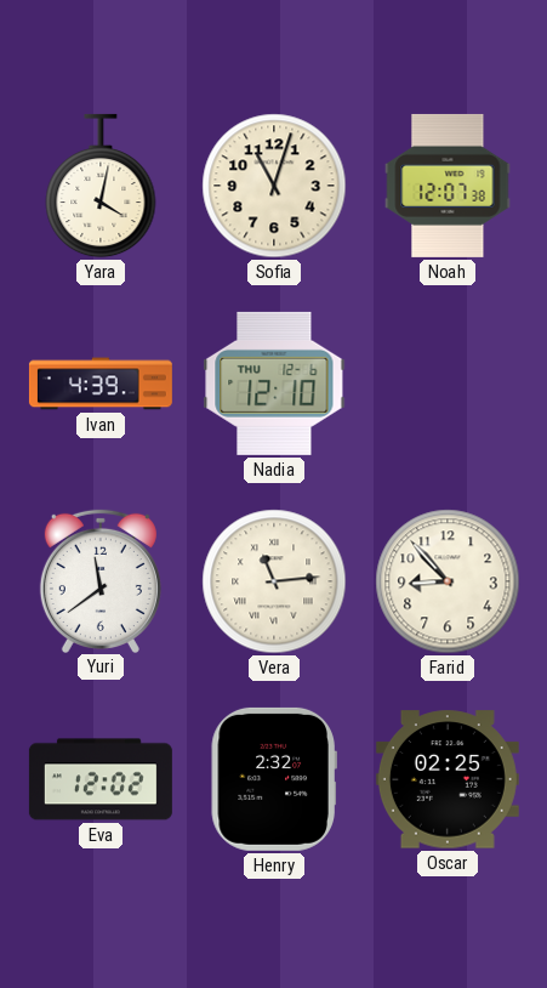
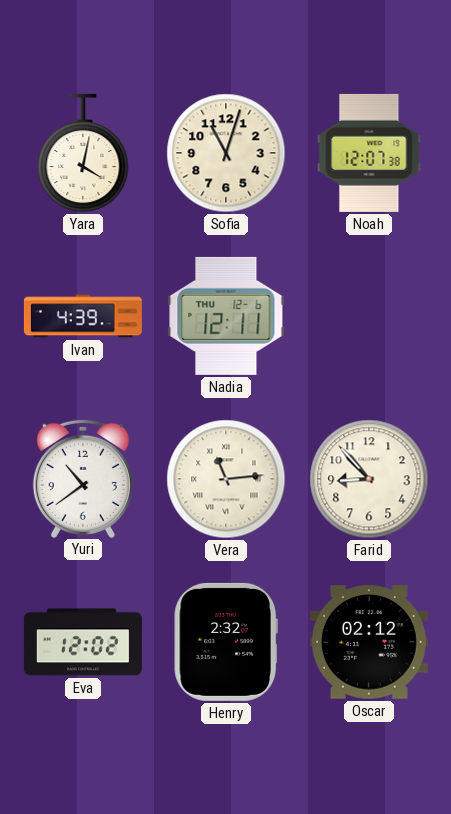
Nadia: 12:10 -> 12:11 (226, 316)
Yuri: 11:39 -> 10:39 (83, 478)
Oscar: 02:25 -> 02:12 (369, 642)
